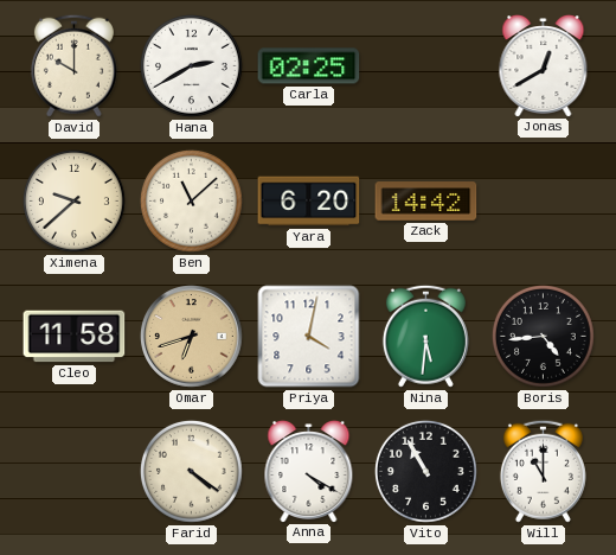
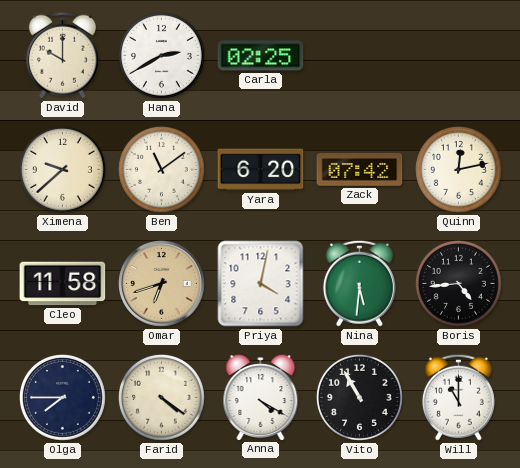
Jonas: 12:40 -> none (544, 66)
Ben: 11:08 -> 11:09 (161, 169)
Zack: 14:42 -> 07:42 (360, 170)
Quinn: none -> 12:13 (458, 169)
Olga: none -> 7:45 (62, 397)
